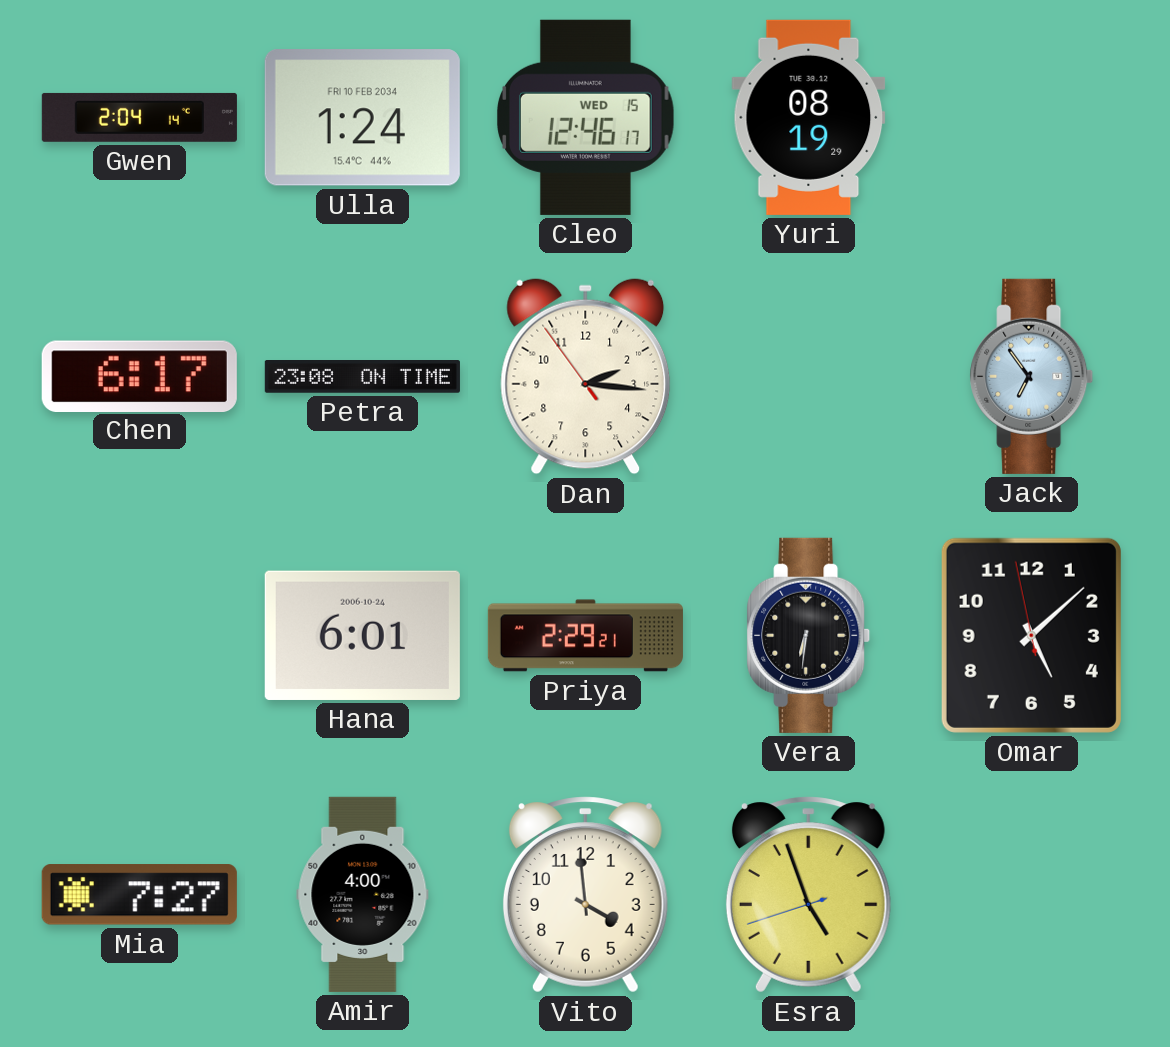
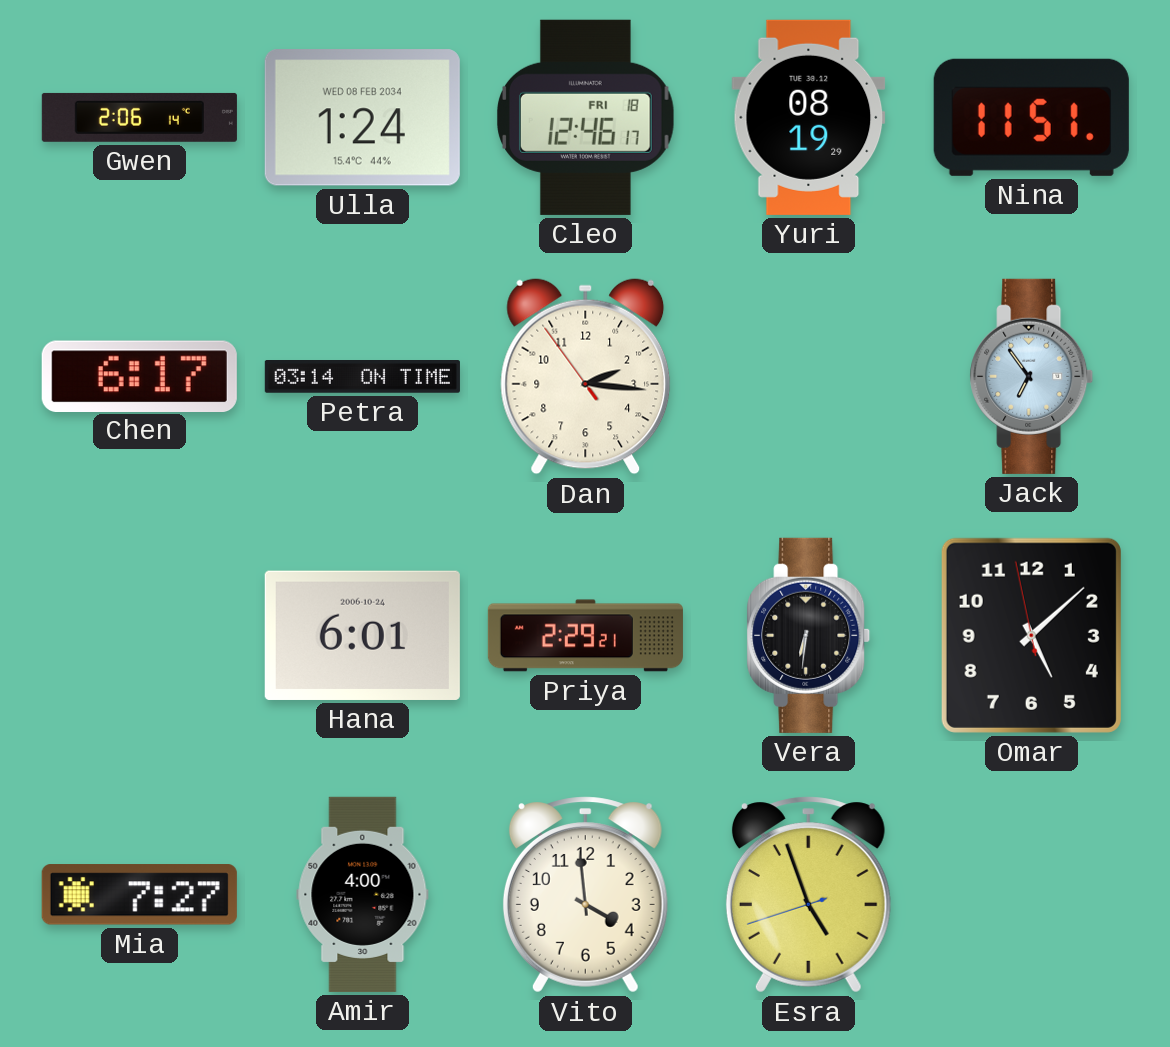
Gwen: 2:04 -> 2:06 (139, 117)
Ulla date: FRI 10 FEB 2034 -> WED 08 FEB 2034 (362, 118)
Cleo date: WED 15 -> FRI 18 (586, 117)
Nina: none -> 11:51 (1031, 117)
Petra: 23:08 -> 03:14 (362, 377)
